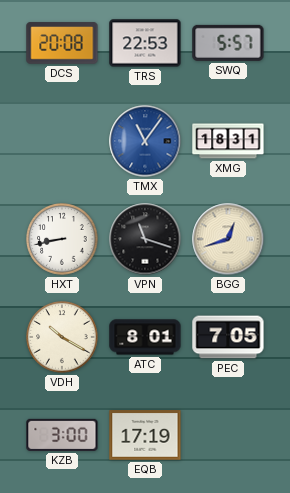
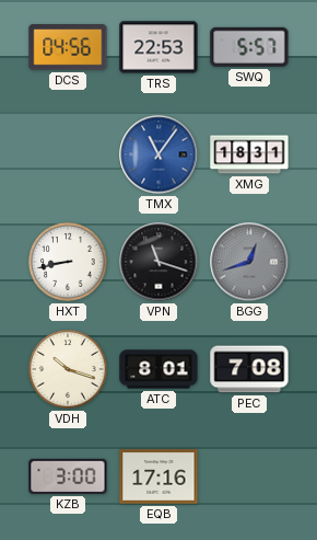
DCS: 20:08 -> 04:56 (68, 47)
BGG dial: cream -> grey (249, 262)
VDH: 10:20 -> 10:18 (68, 369)
PEC: 7:05 -> 7:08 (249, 369)
EQB: 17:19 -> 17:16 (158, 476)
